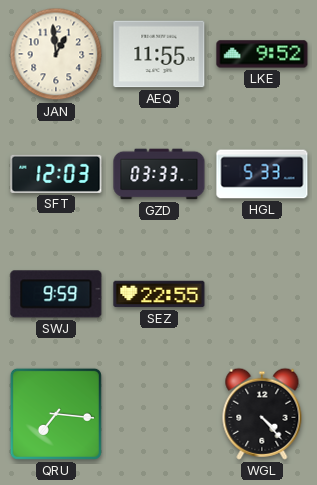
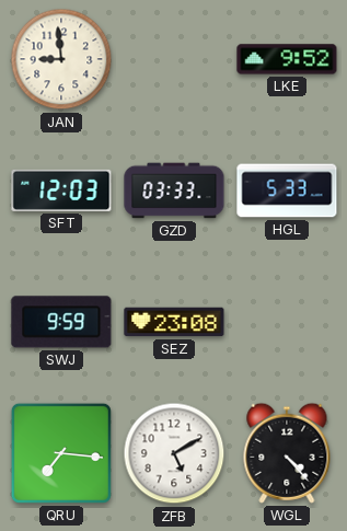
JAN: 12:59 -> 8:59 (61, 59)
AEQ: 11:55 -> none (159, 54)
SEZ: 22:55 -> 23:08 (174, 322)
ZFB: none -> 5:10 (174, 453)
